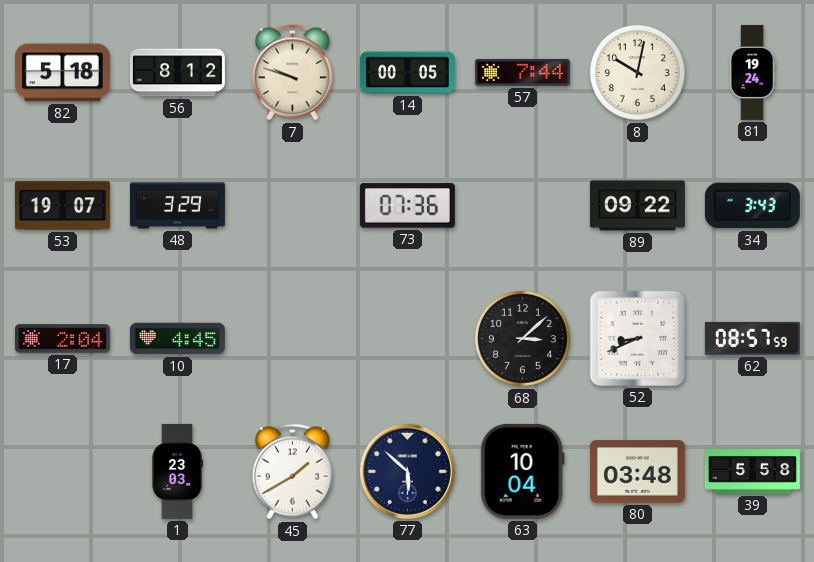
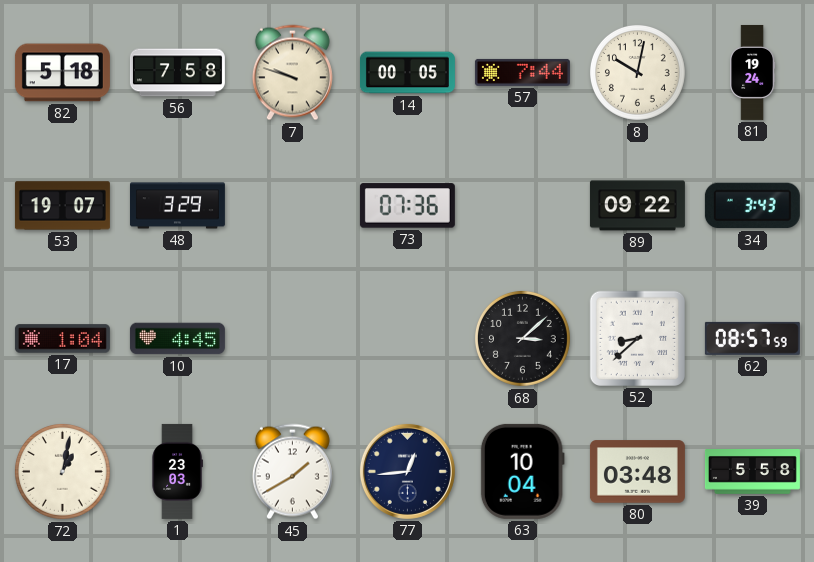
56: 8:12 -> 7:58 (177, 73)
17: 2:04 -> 1:04 (62, 339)
52: 8:41 -> 8:38 (637, 338)
72: none -> 1:02 (62, 471)
77: 5:52 -> 12:44 (407, 471)
